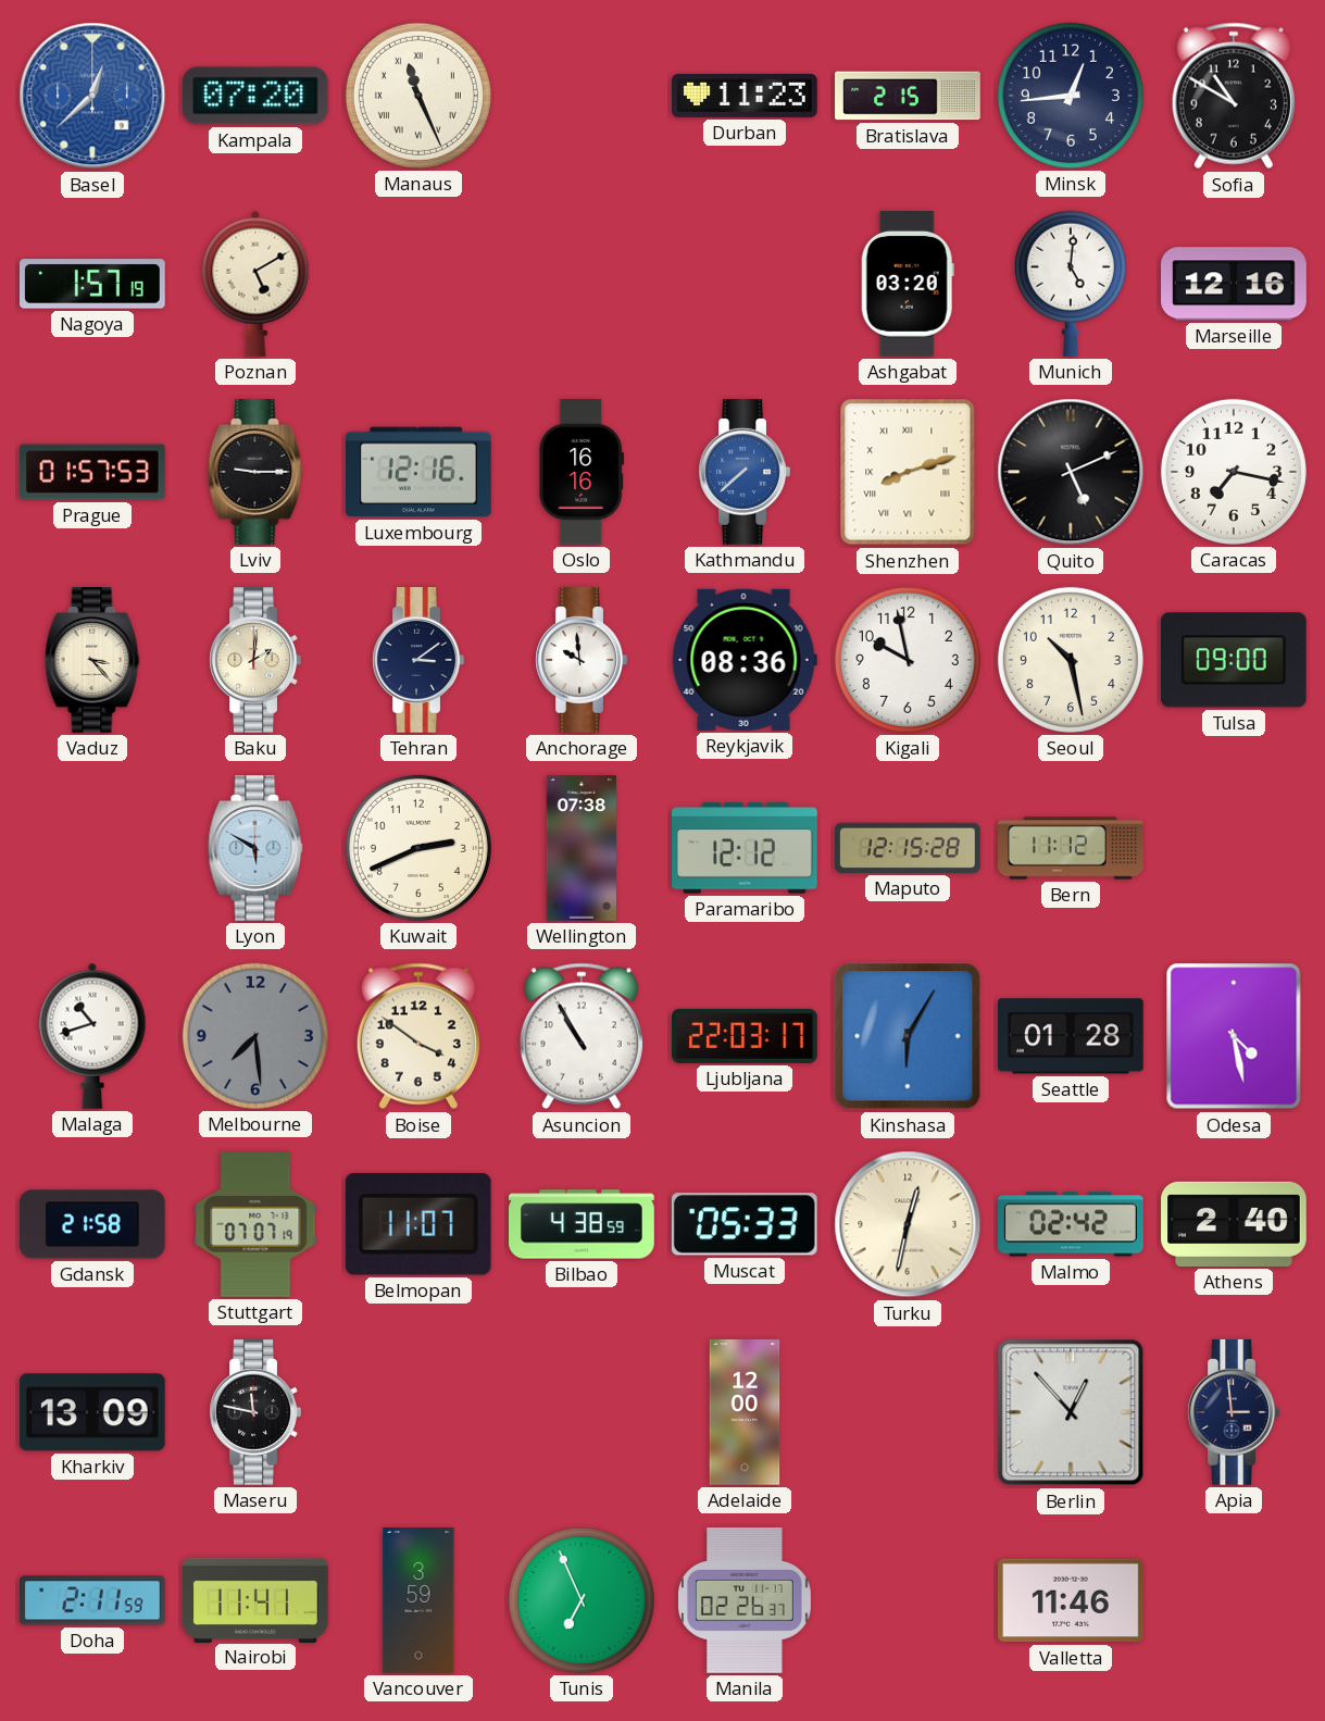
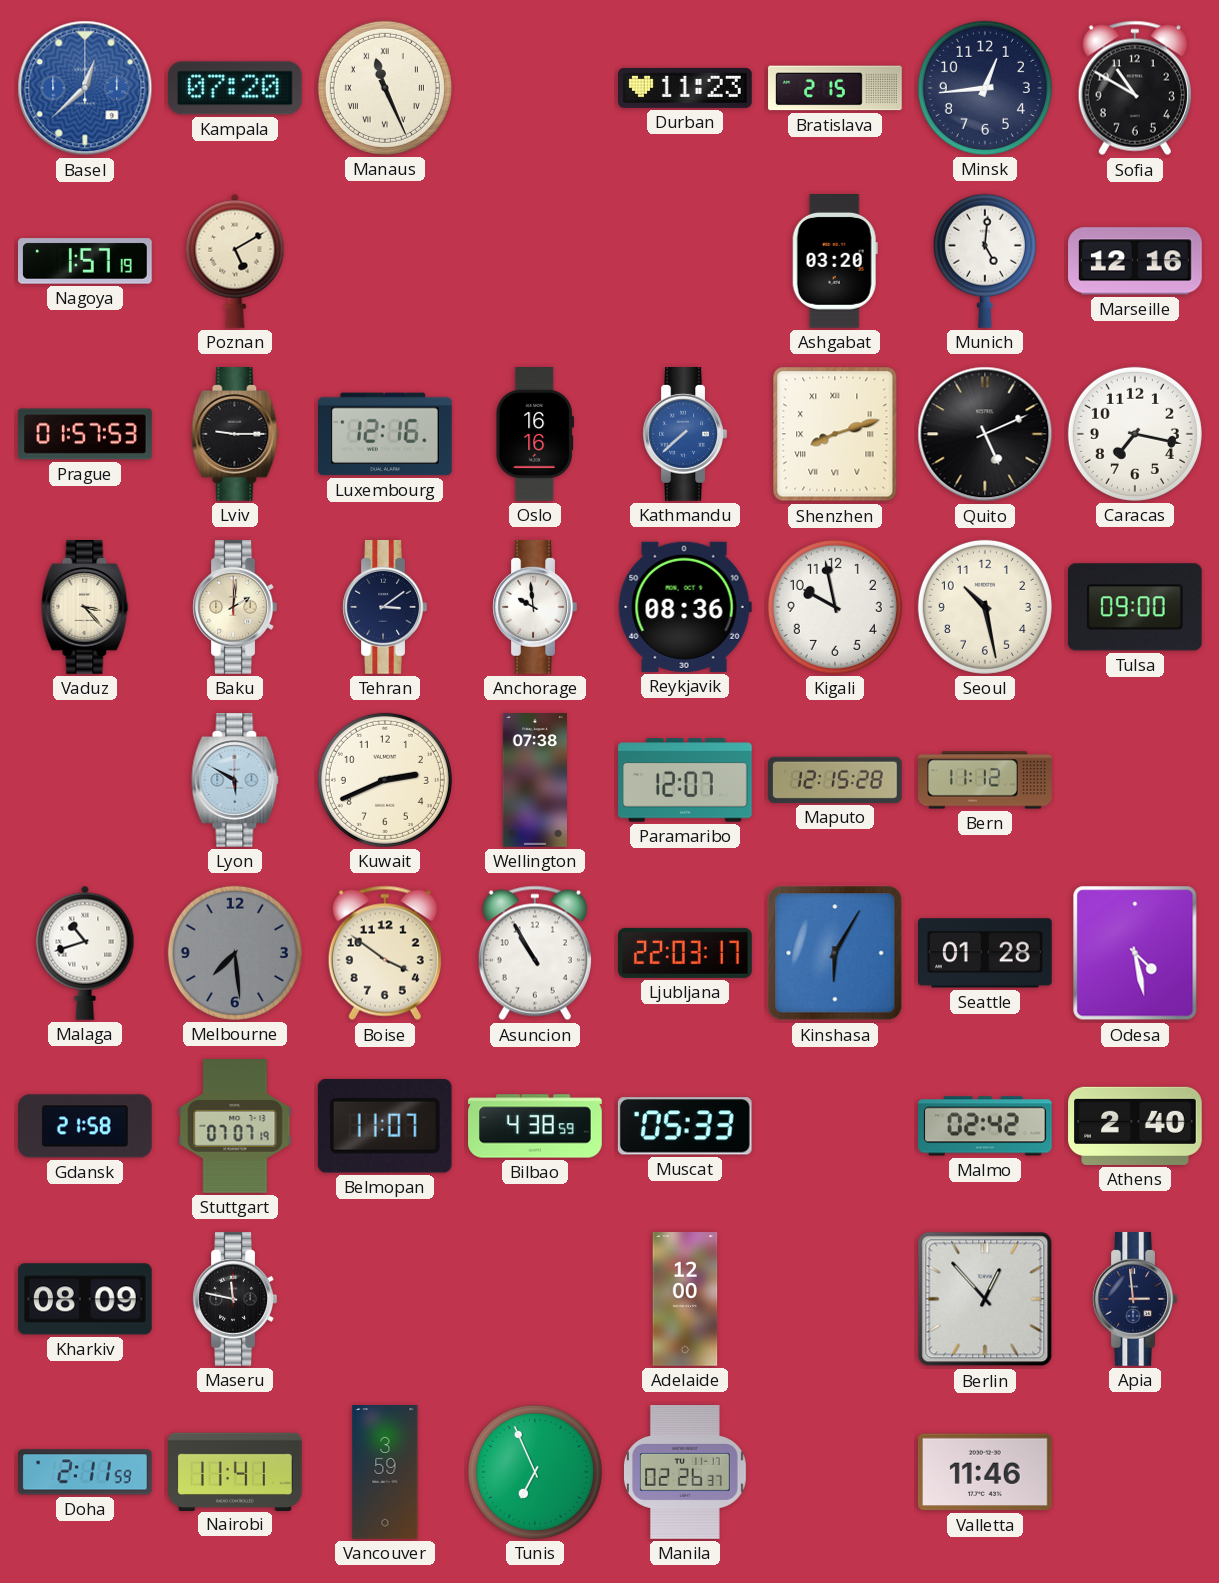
Paramaribo: 12:12 -> 12:07 (686, 780)
Turku: 12:32 -> none (908, 1224)
Kharkiv: 13:09 -> 08:09 (85, 1299)
